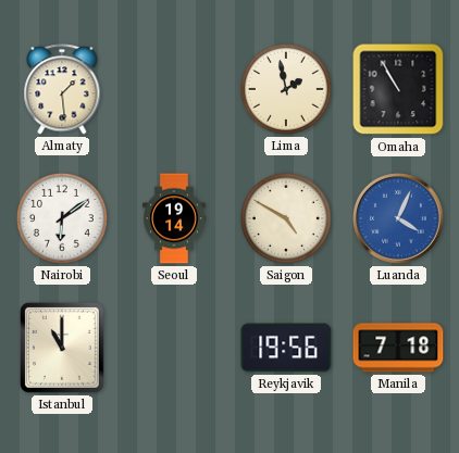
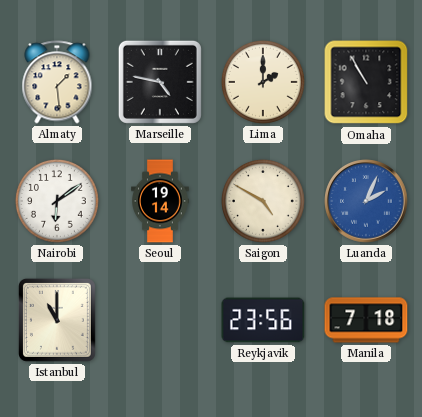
Marseille: none -> 4:47 (160, 82)
Lima: 1:58 -> 2:00 (263, 82)
Luanda: 4:04 -> 2:04 (366, 201)
Reykjavik: 19:56 -> 23:56 (263, 320)
